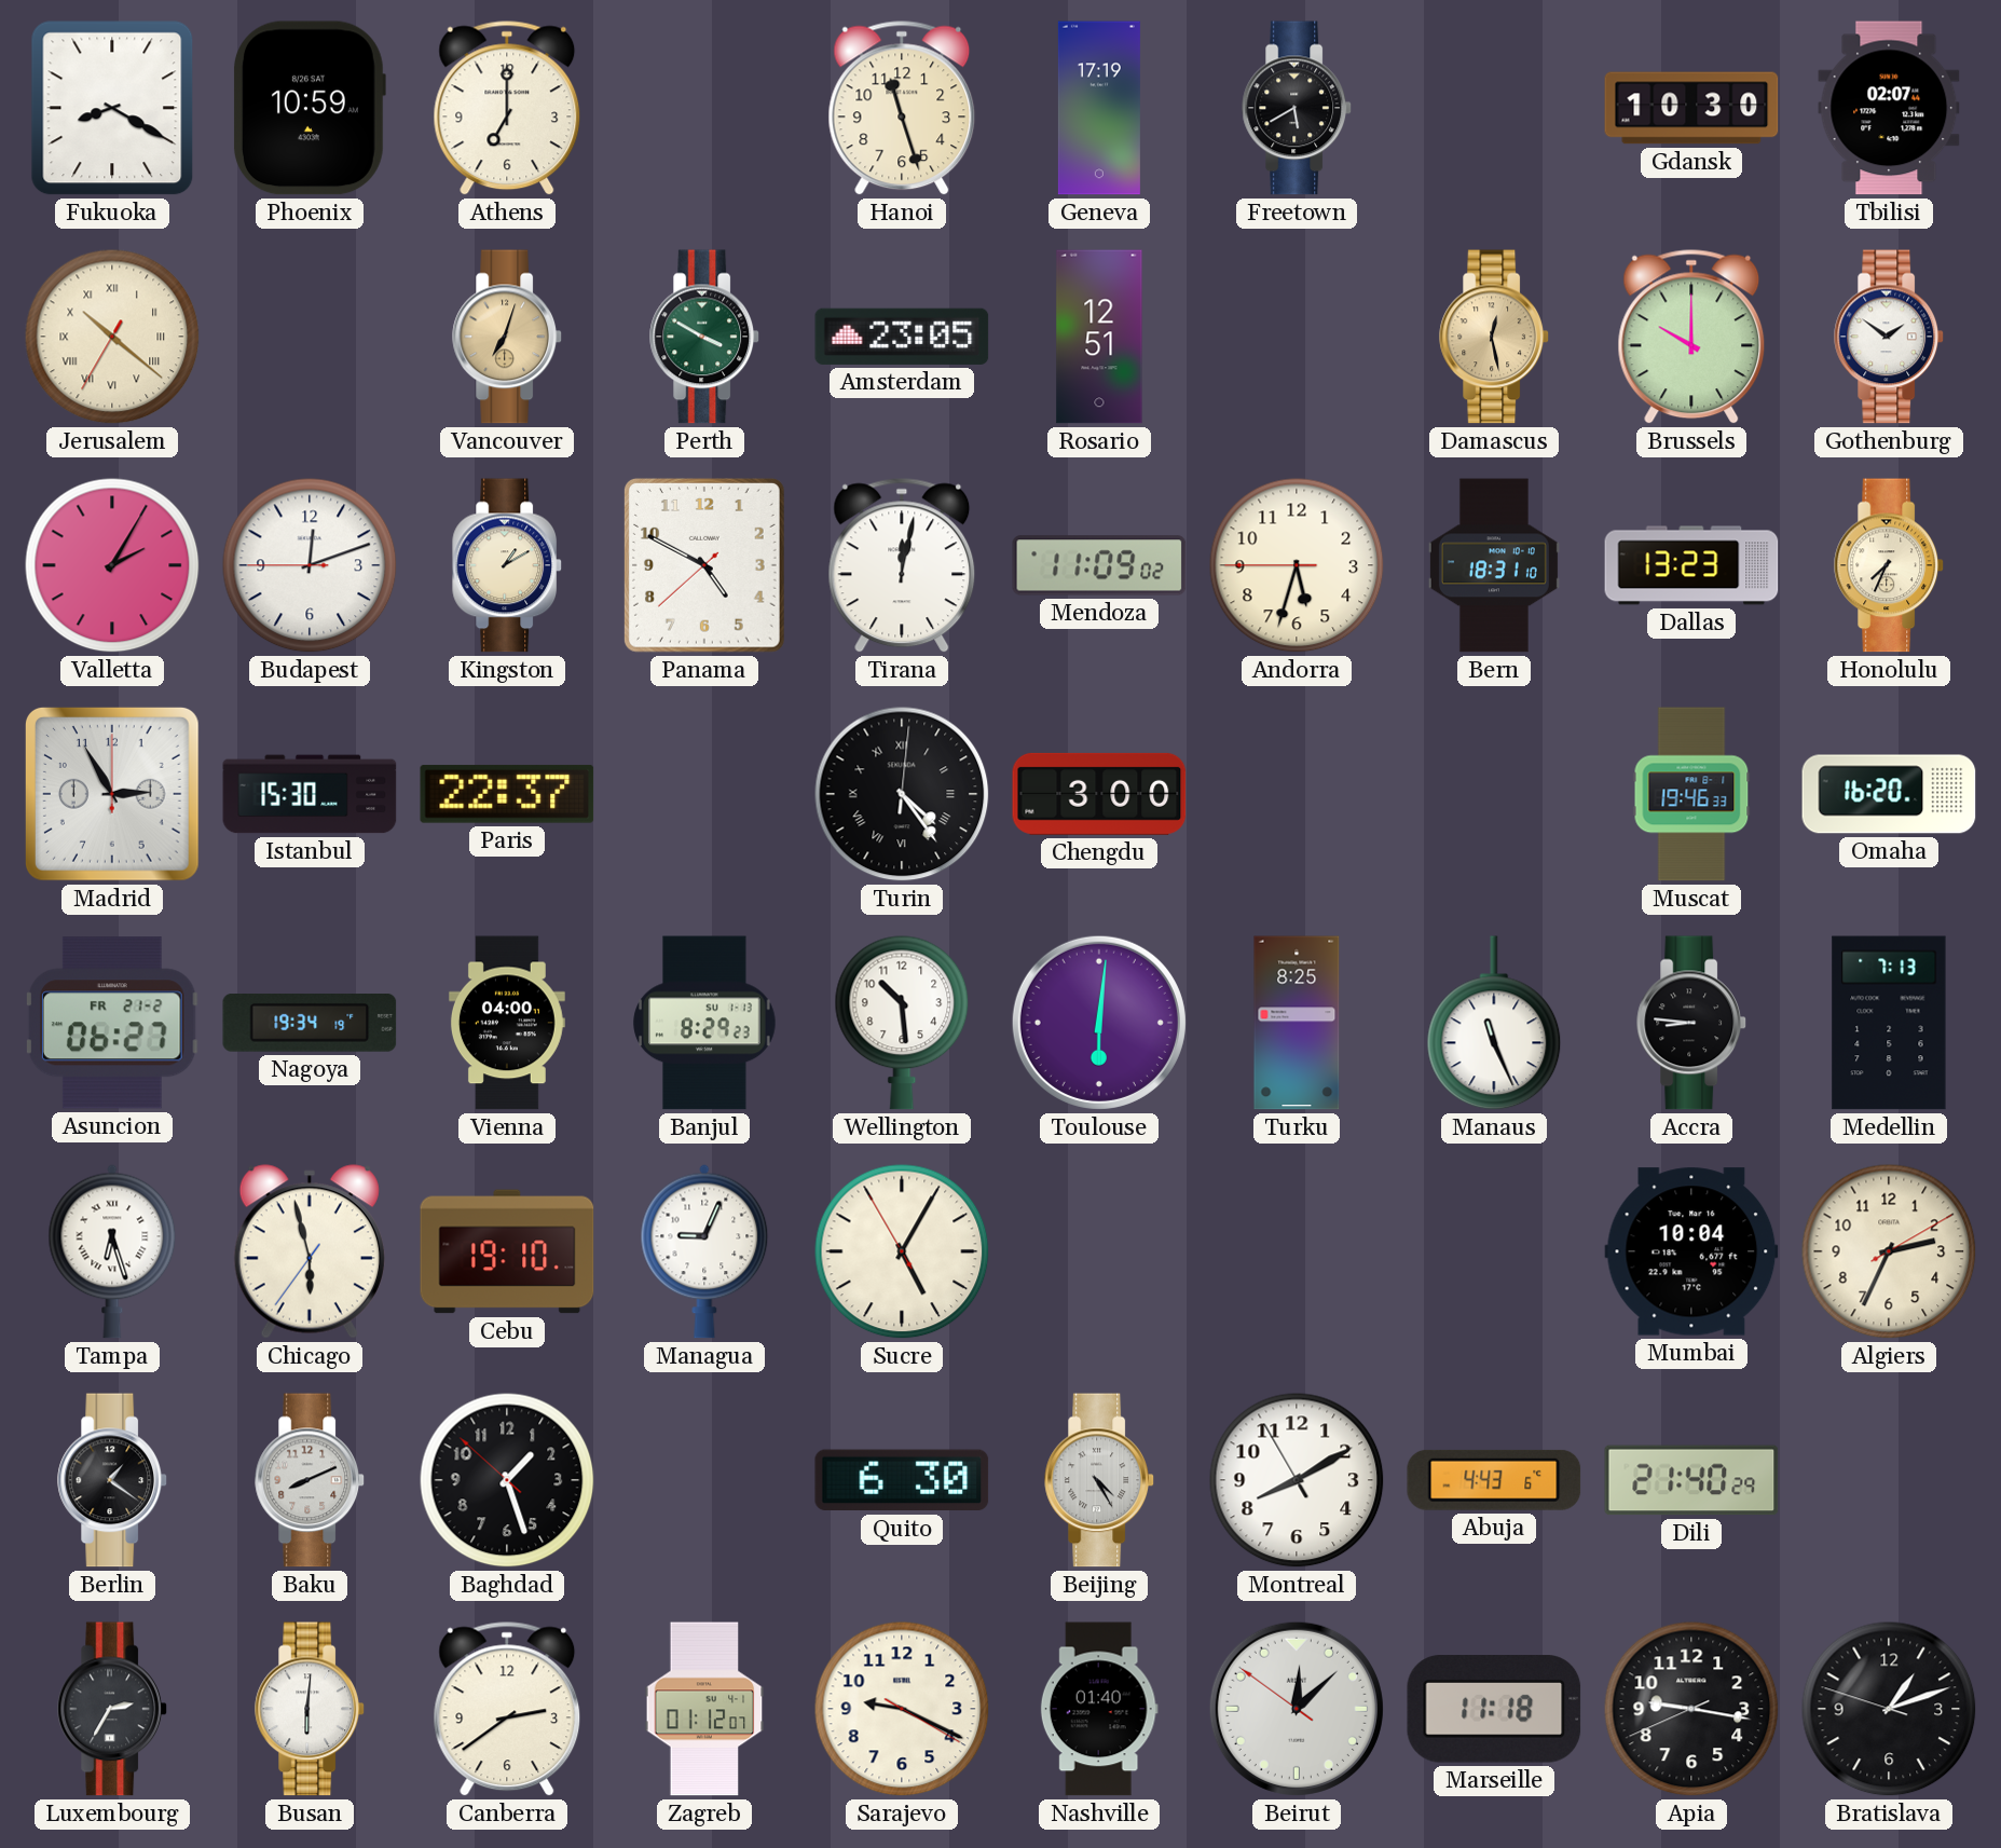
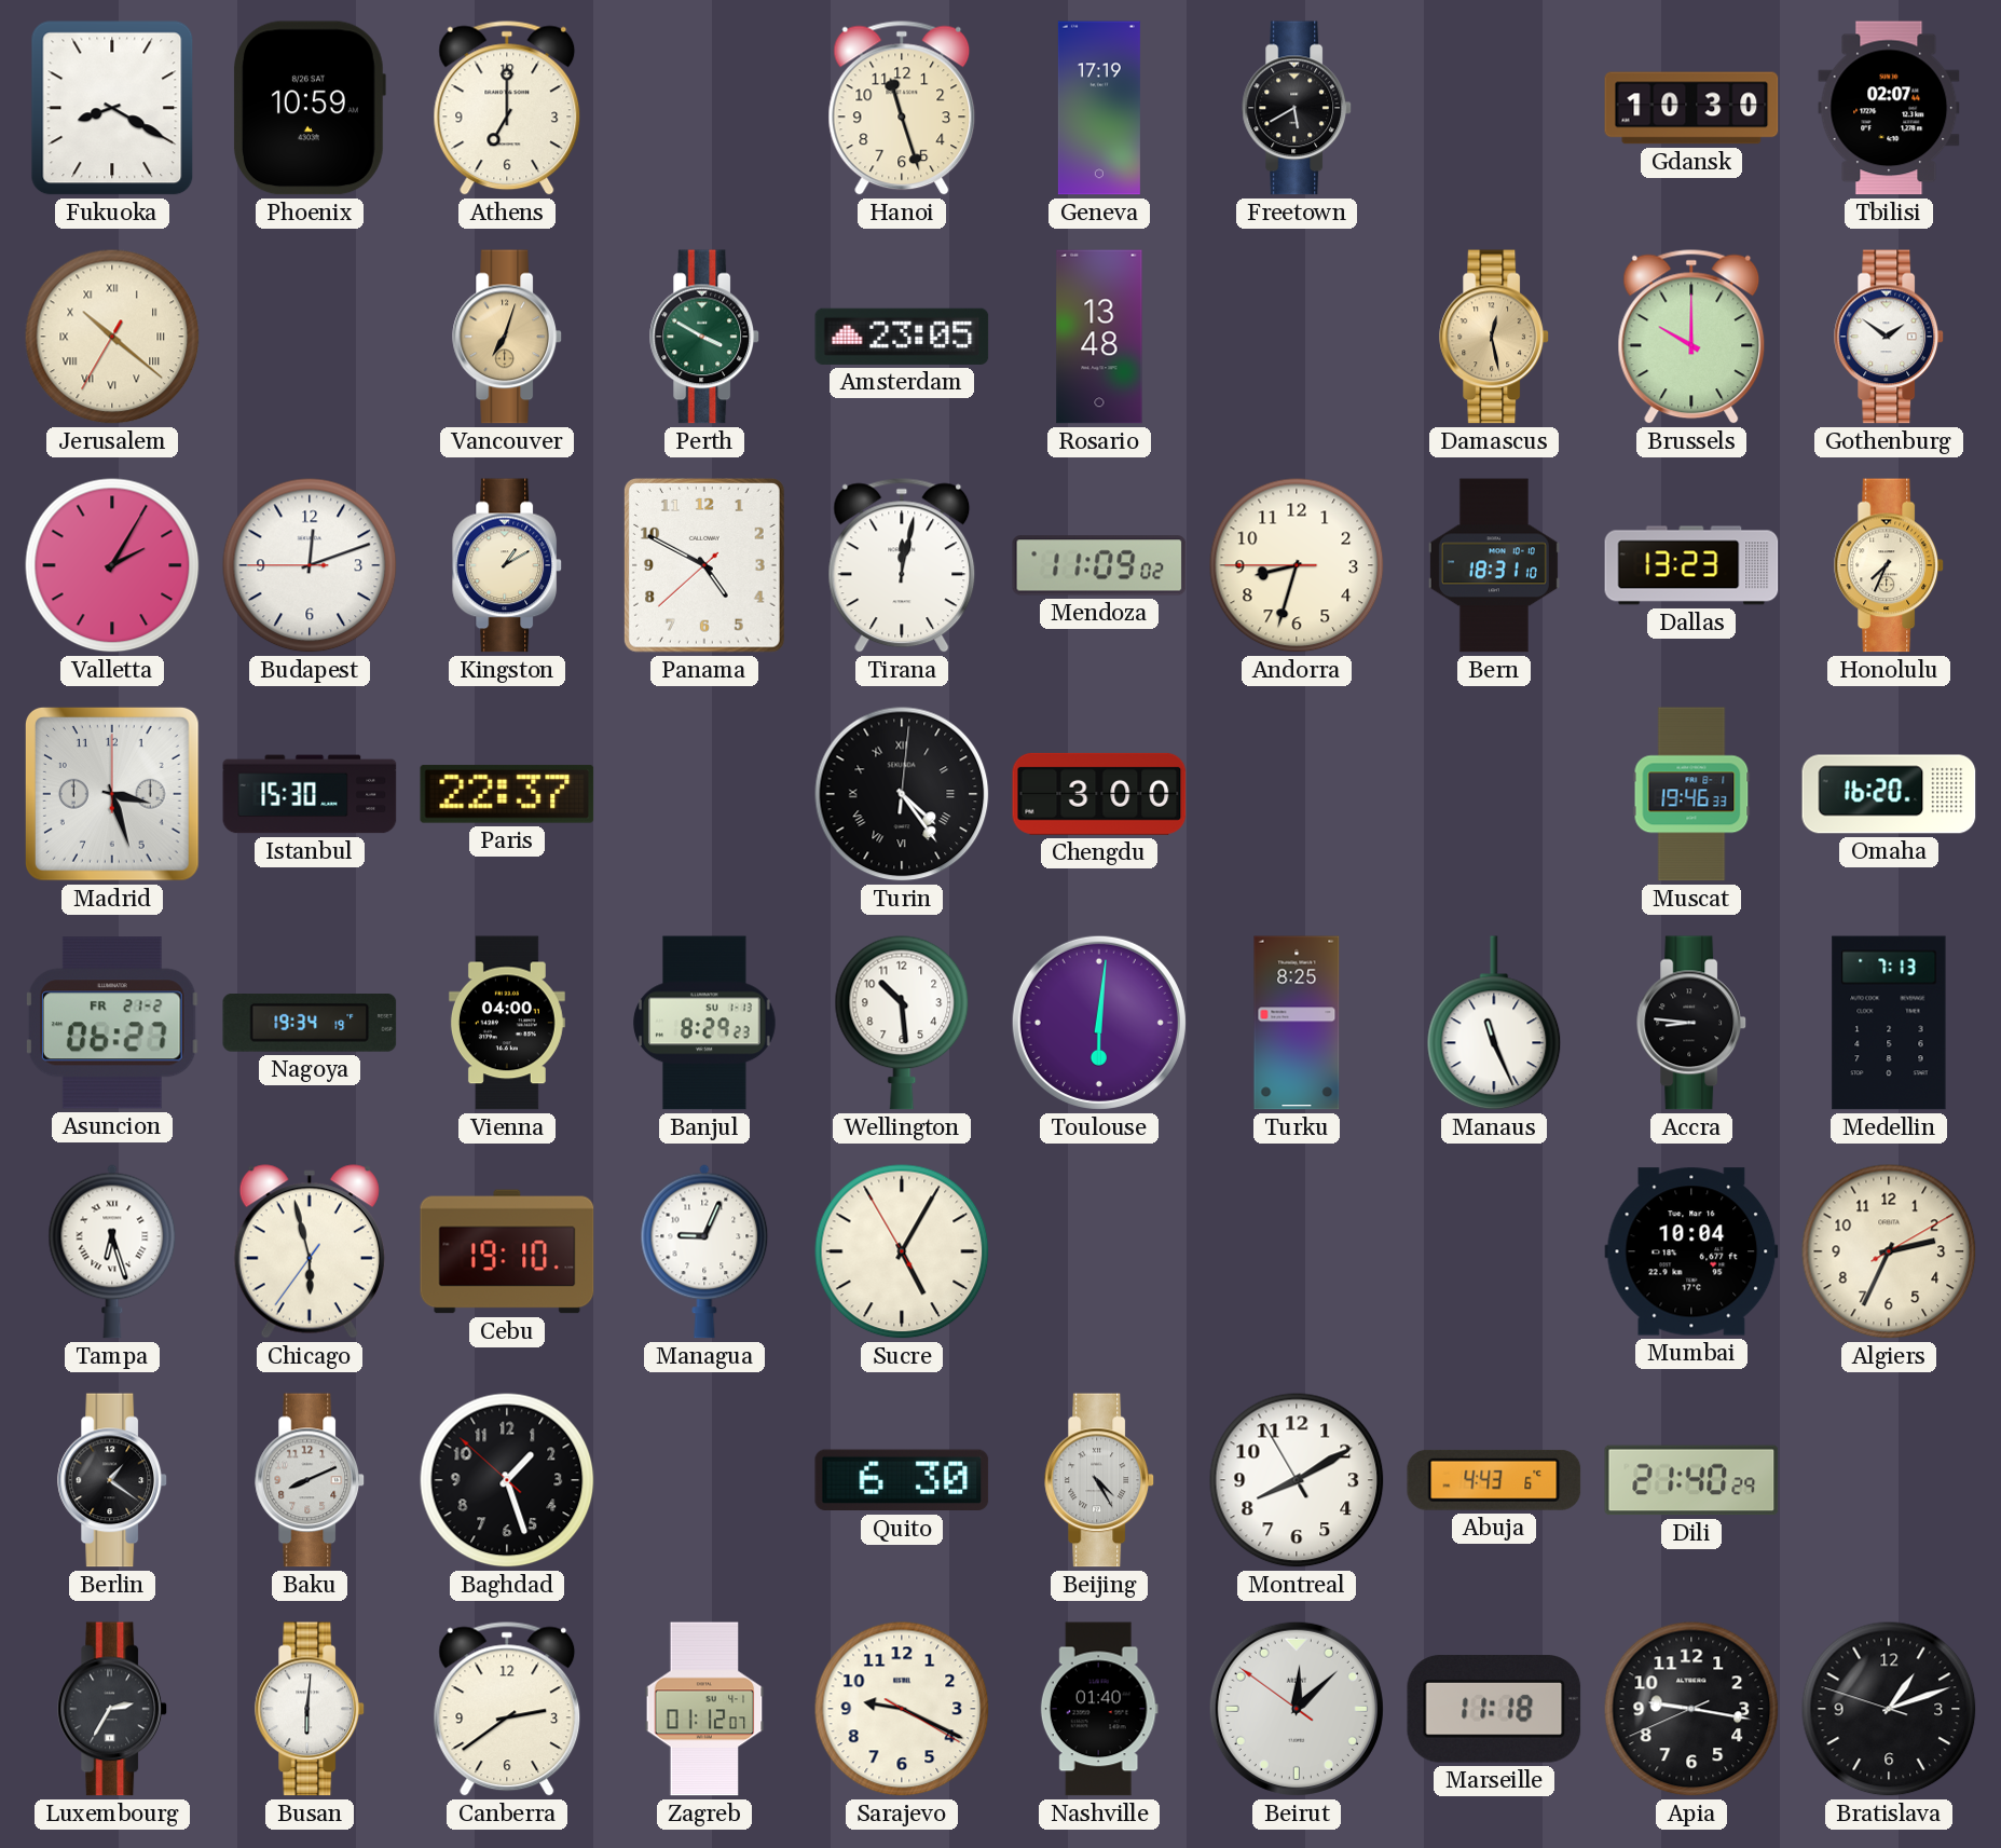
Rosario: 12:51 -> 13:48 (1099, 337)
Andorra: 5:32 -> 8:32 (1297, 565)
Madrid: 2:55 -> 3:27 (112, 794)
